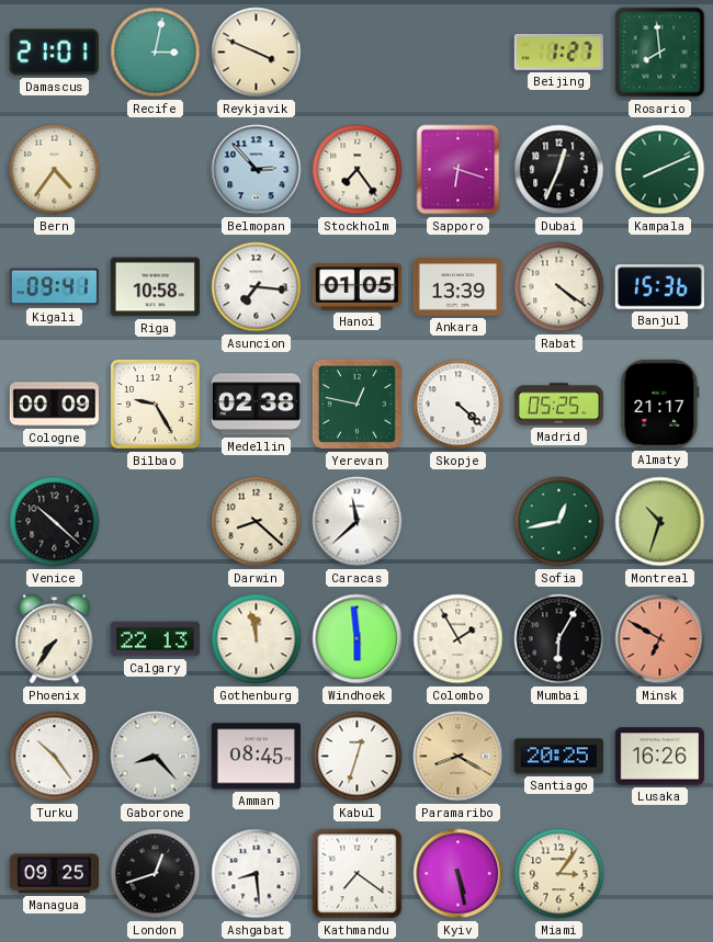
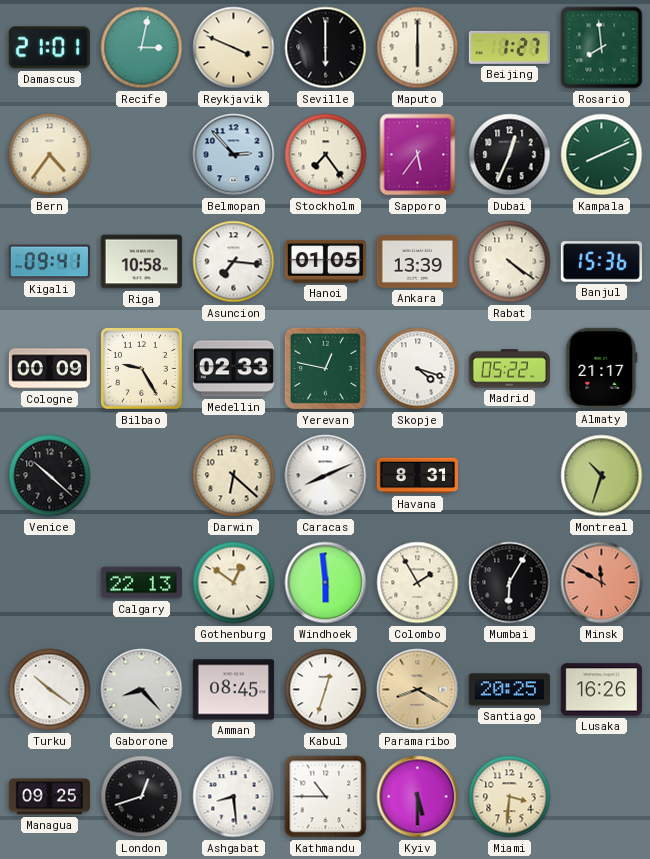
Seville: none -> 6:00 (326, 48)
Maputo: none -> 6:00 (418, 48)
Sapporo: 6:18 -> 5:36 (418, 155)
Medellin: 02:38 -> 02:33 (233, 369)
Skopje: 4:22 -> 4:18 (418, 369)
Madrid: 05:25 -> 05:22 (509, 369)
Darwin: 8:22 -> 6:22 (234, 476)
Caracas: 11:38 -> 8:11 (326, 476)
Havana: none -> 8:31 (417, 476)
Sofia: 12:43 -> none (559, 522)
Phoenix: 7:36 -> none (55, 639)
Gothenburg: 11:58 -> 12:51 (234, 583)
Minsk: 6:50 -> 11:50 (602, 583)
Turku: 10:24 -> 10:21 (50, 690)
Kathmandu: 7:21 -> 10:45 (326, 797)
Kyiv: 5:28 -> 5:30 (418, 797)
Miami: 3:06 -> 3:31 (510, 797)
